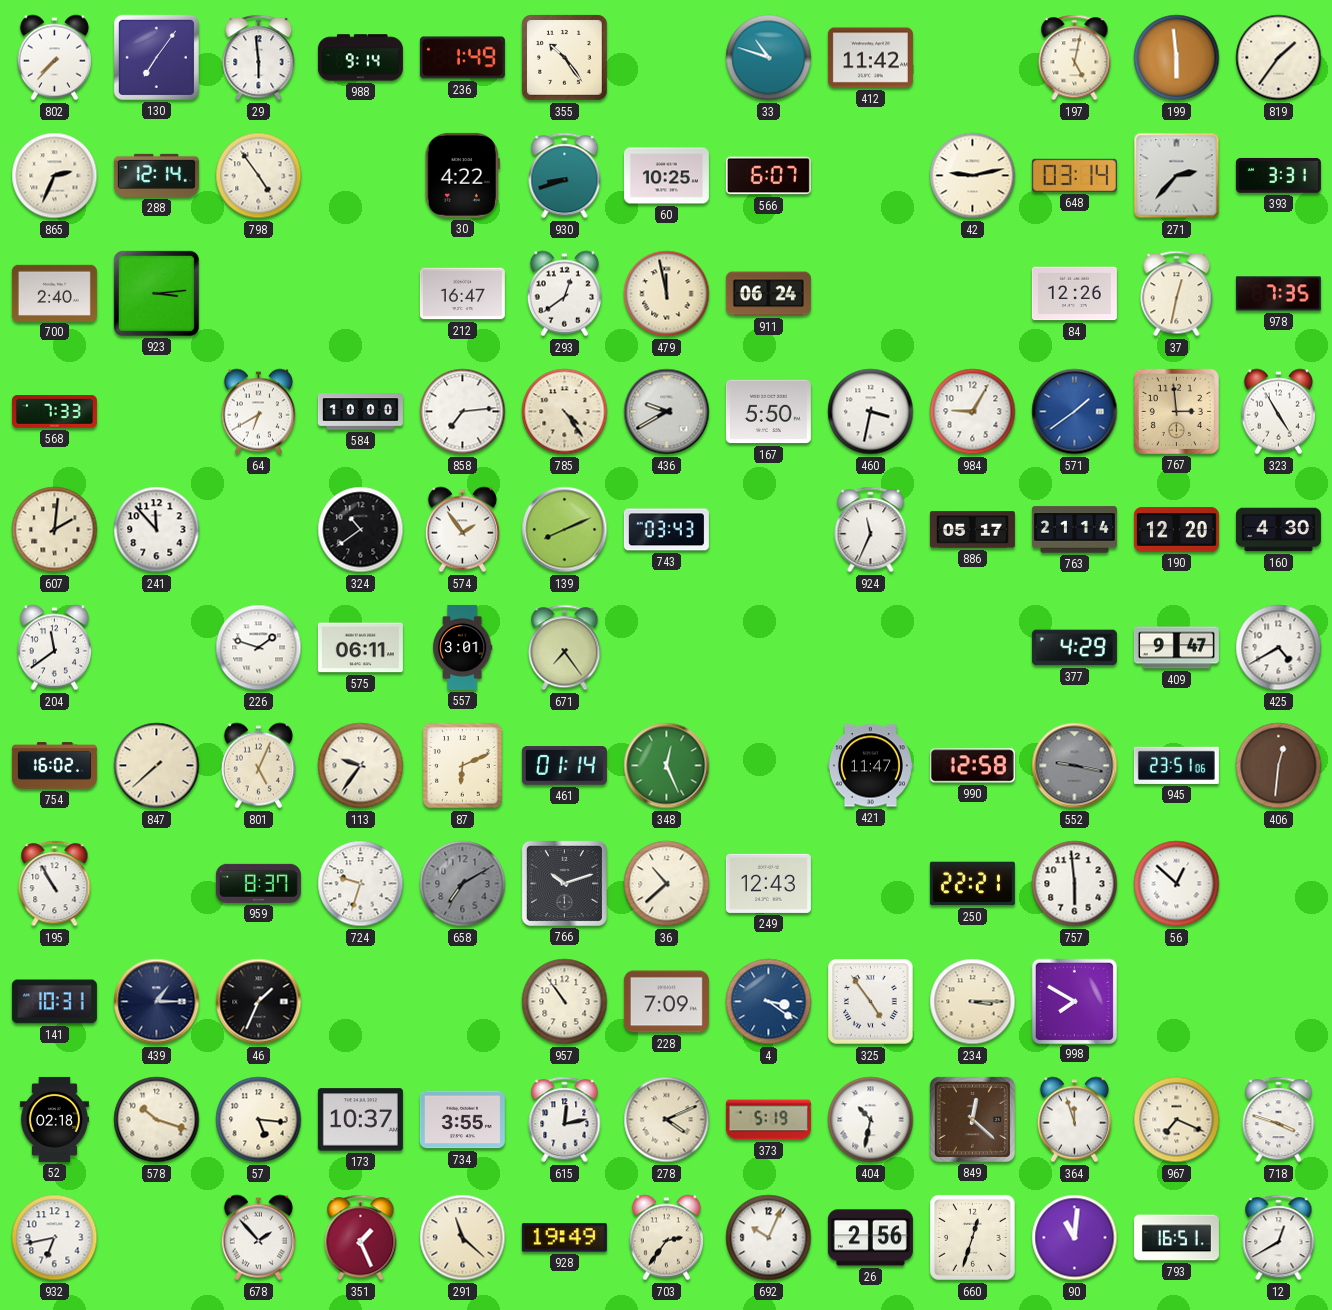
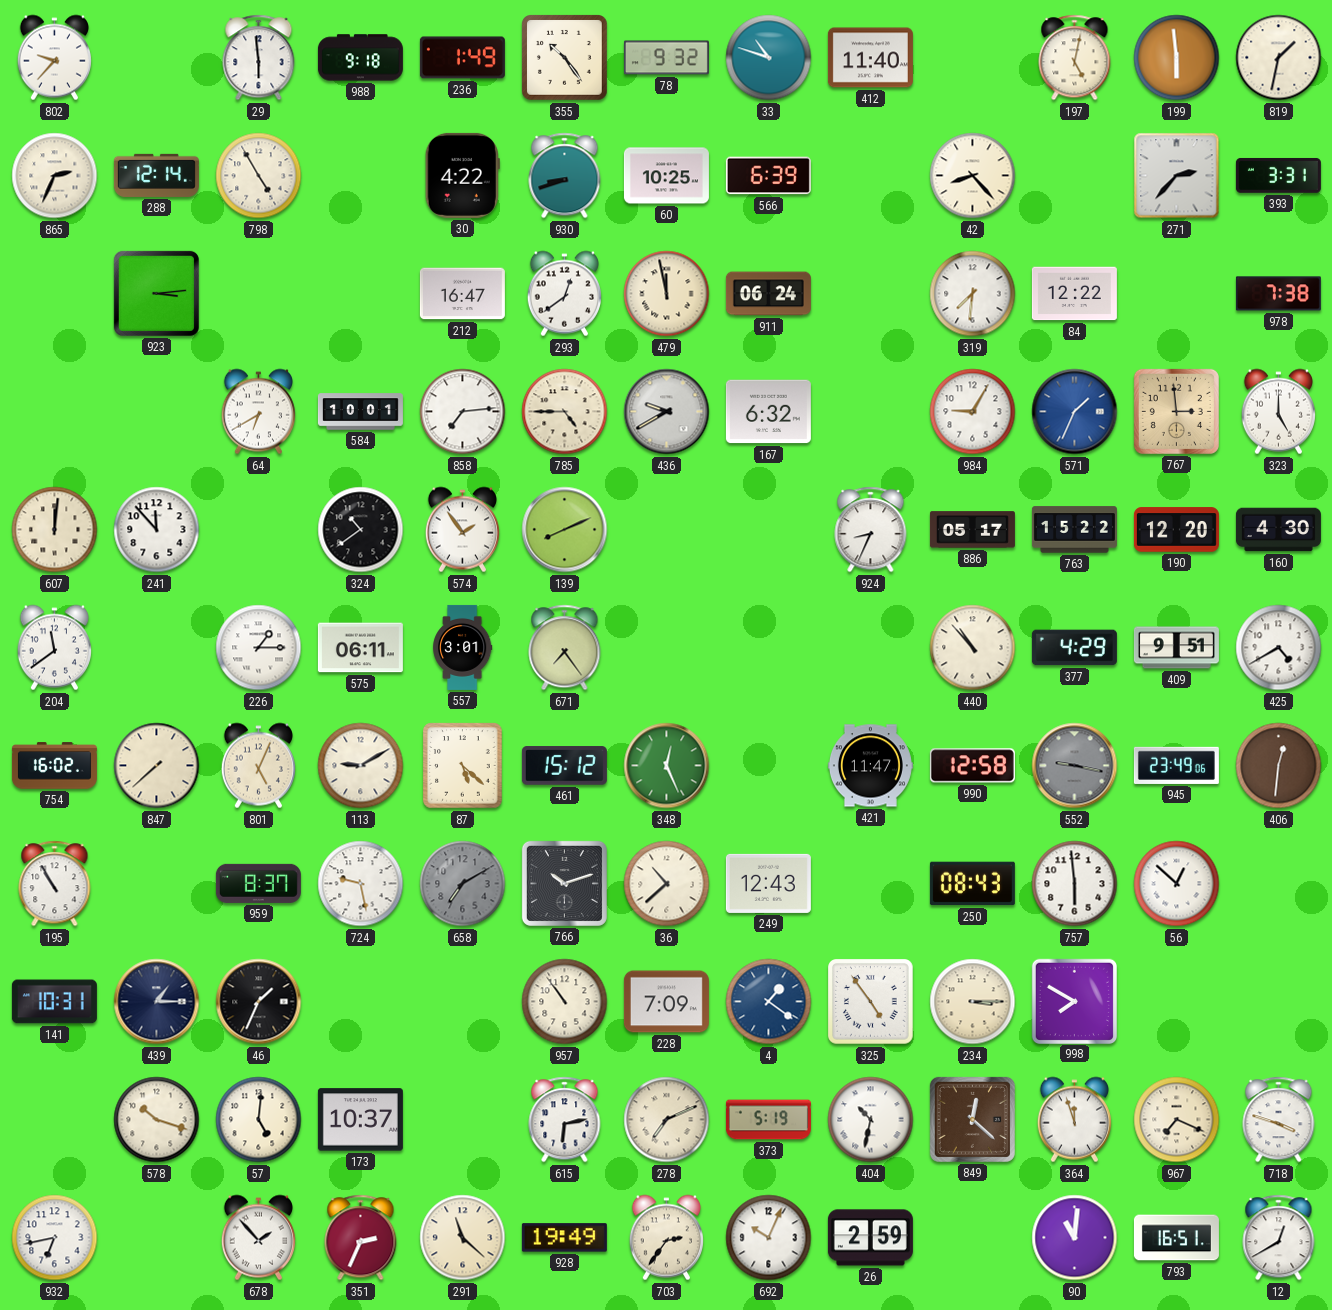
802: 7:37 -> 9:37 (54, 58)
130: 7:06 -> none (156, 57)
988: 9:14 -> 9:18 (360, 58)
78: none -> 9:32 (666, 58)
412: 11:42 -> 11:40 (870, 58)
819: 1:36 -> 1:32 (1279, 58)
798: 4:54 -> 4:55 (259, 176)
566: 6:07 -> 6:39 (768, 176)
42: 9:13 -> 8:23 (973, 176)
648: 03:14 -> none (1074, 175)
700: 2:40 -> none (54, 293)
319: none -> 7:31 (973, 294)
84: 12:26 -> 12:22 (1074, 294)
37: 12:32 -> none (1177, 294)
978: 7:35 -> 7:38 (1278, 294)
568: 7:33 -> none (54, 412)
584: 10:00 -> 10:01 (360, 412)
785: 4:24 -> 4:45 (565, 412)
167: 5:50 -> 6:32 (768, 412)
460: 3:32 -> none (871, 412)
571: 1:39 -> 1:34 (1075, 412)
323: 4:55 -> 5:00 (1278, 412)
607: 2:01 -> 12:01 (55, 530)
743: 03:43 -> none (666, 530)
924: 11:34 -> 8:34 (871, 530)
763: 21:14 -> 15:22 (1074, 530)
226: 1:48 -> 1:15 (259, 648)
440: none -> 10:53 (973, 648)
409: 9:47 -> 9:51 (1176, 648)
113: 9:36 -> 9:10 (361, 766)
87: 6:11 -> 5:22 (463, 766)
461: 01:14 -> 15:12 (564, 766)
945: 23:51 -> 23:49 (1176, 765)
724: 9:33 -> 9:28 (361, 884)
250: 22:21 -> 08:43 (972, 884)
4: 3:21 -> 1:21 (769, 1002)
52: 02:18 -> none (54, 1119)
57: 5:16 -> 5:01 (259, 1120)
734: 3:55 -> none (462, 1120)
615: 12:13 -> 6:13 (565, 1120)
278: 4:11 -> 7:11 (667, 1120)
351: 1:26 -> 2:34 (361, 1238)
26: 2:56 -> 2:59 (870, 1238)
660: 12:33 -> none (973, 1238)
